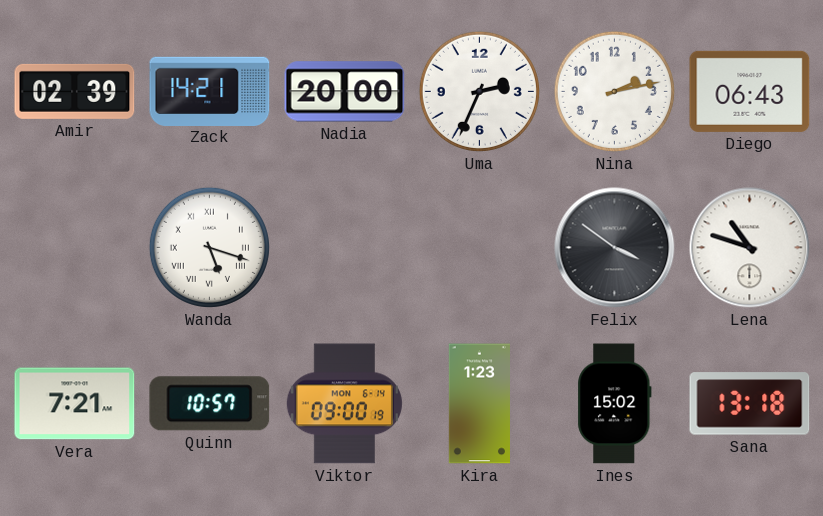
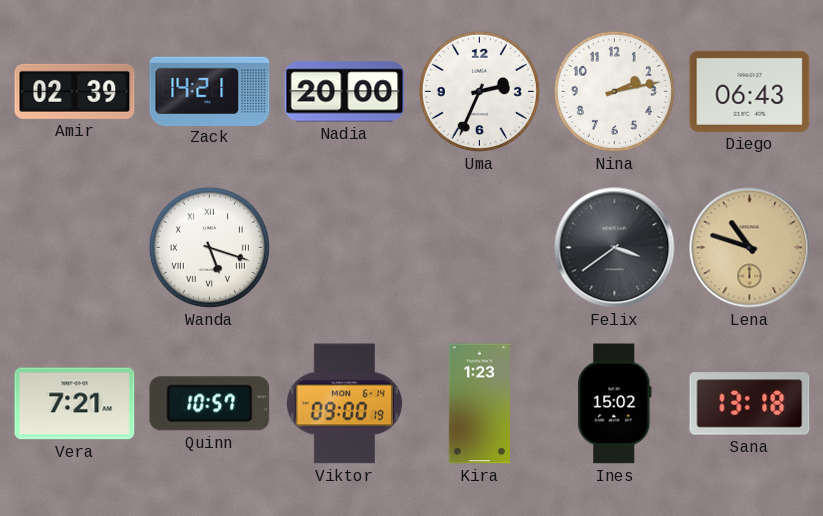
Felix: 3:51 -> 3:39 (615, 248)
Lena dial: white -> champagne (750, 248)
